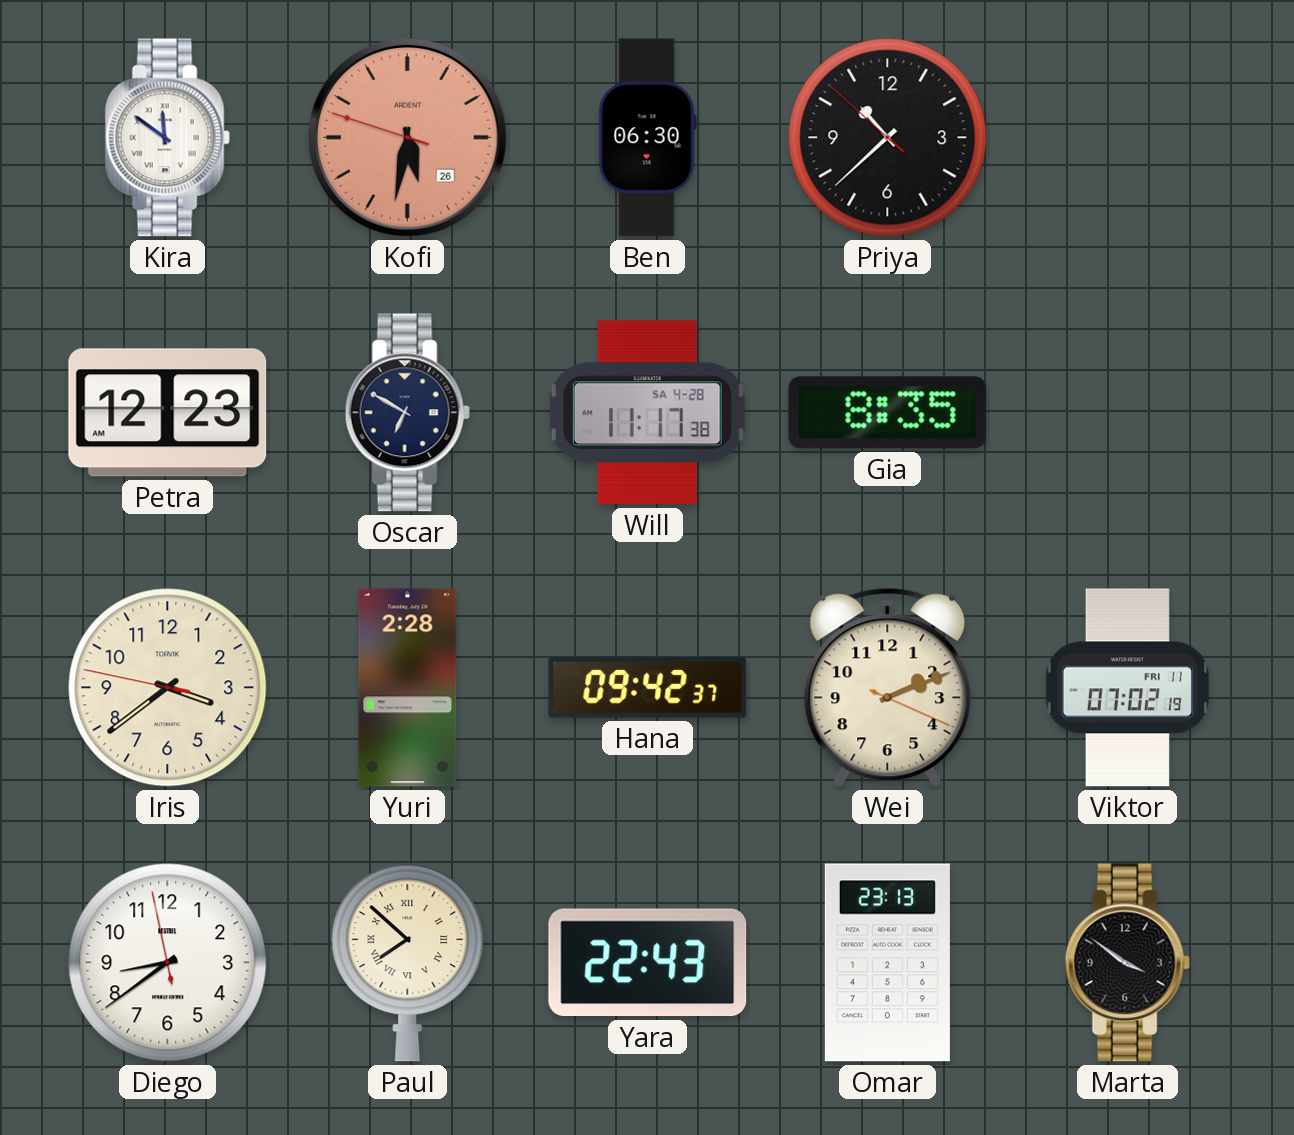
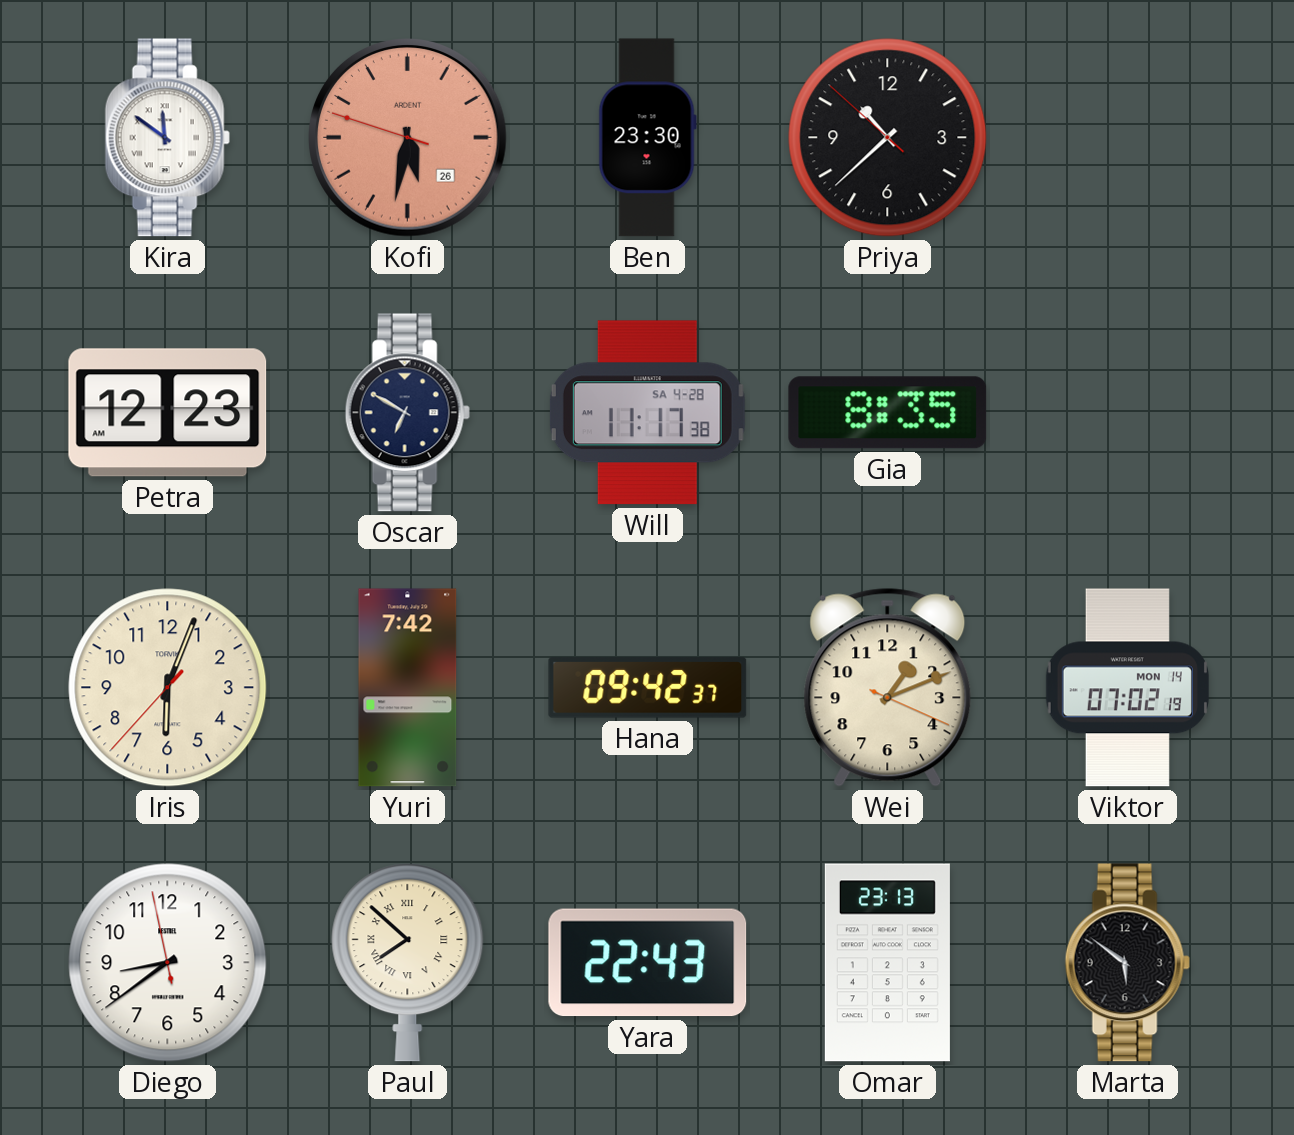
Ben: 06:30 -> 23:30 (647, 138)
Iris: 3:38 -> 6:03 (168, 688)
Yuri: 2:28 -> 7:42 (408, 688)
Wei: 2:11 -> 1:11 (888, 687)
Viktor date: FRI 11 -> MON 14 (1127, 688)
Marta: 3:51 -> 5:51 (1127, 963)
